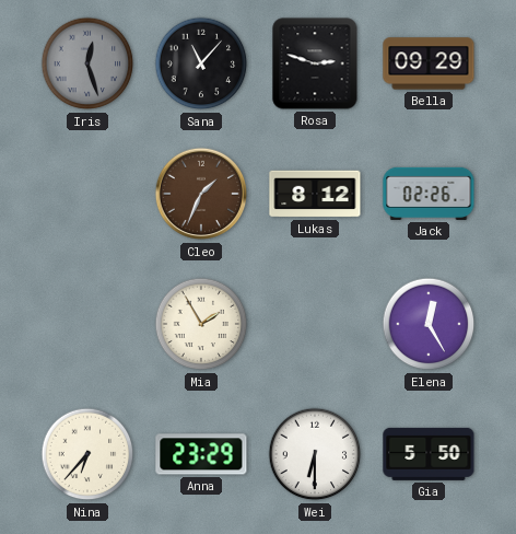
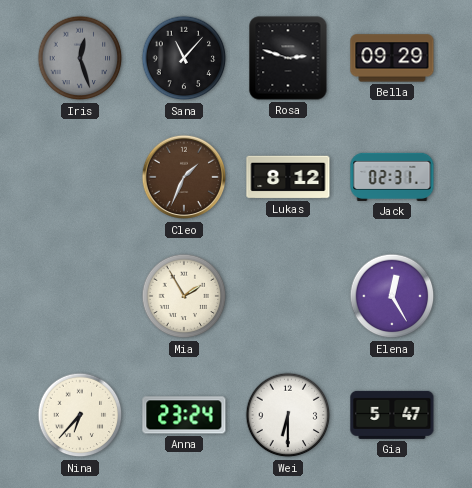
Jack: 02:26 -> 02:31 (392, 177)
Anna: 23:29 -> 23:24 (184, 415)
Gia: 5:50 -> 5:47 (392, 415)
